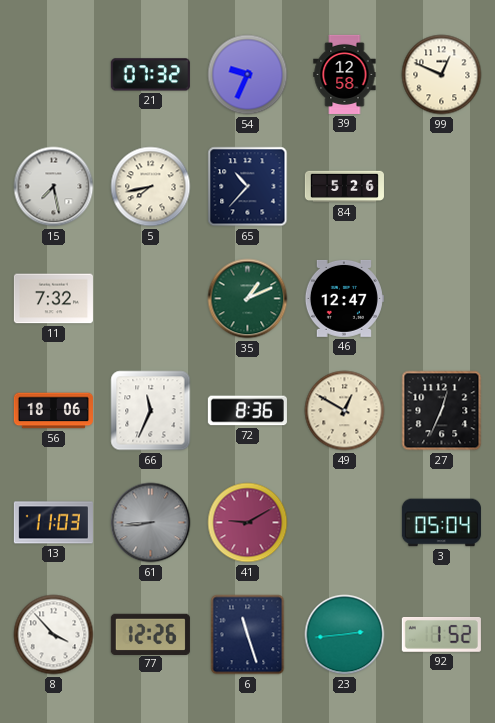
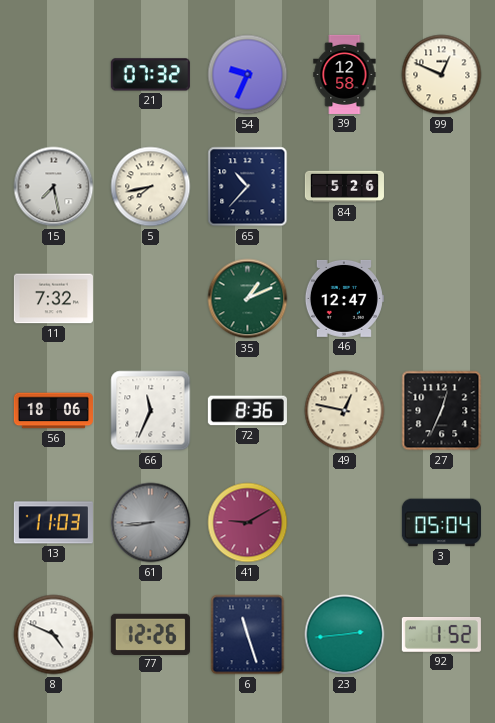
49: 12:50 -> 12:47 (345, 411)
8: 3:53 -> 4:49 (54, 635)
